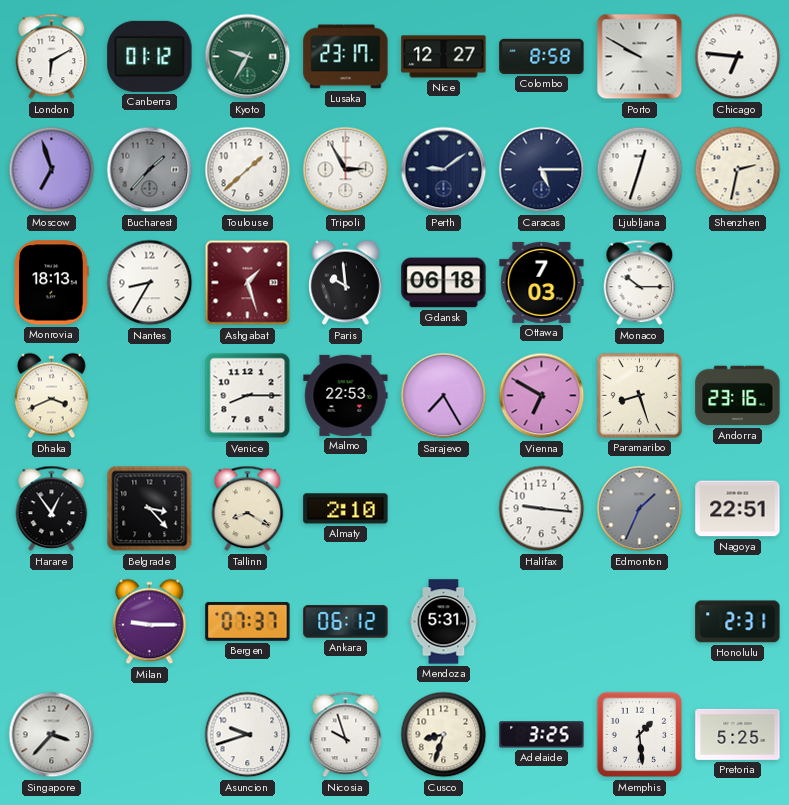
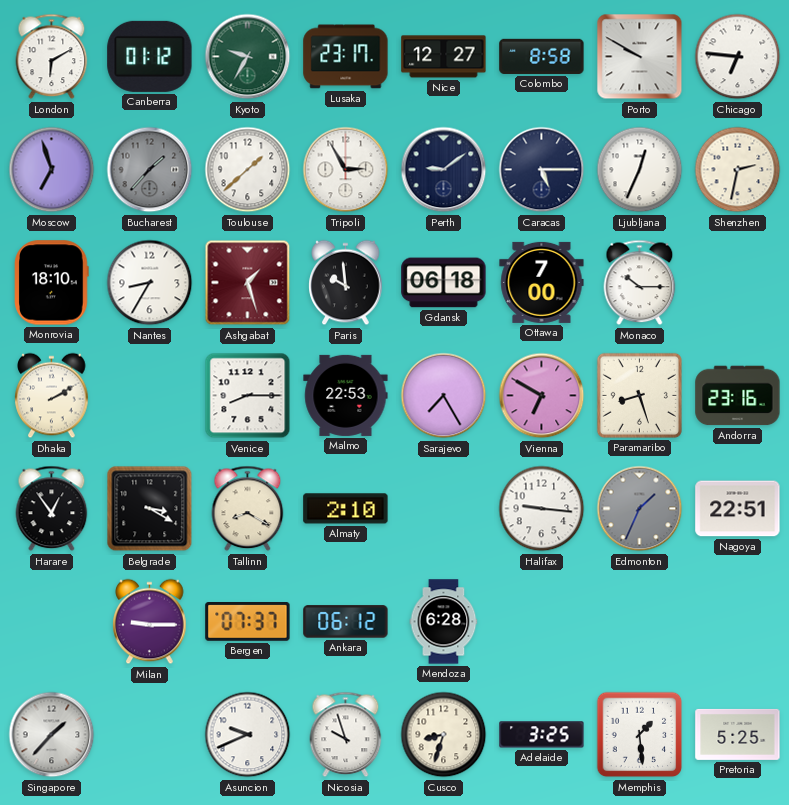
Ljubljana: 12:33 -> 12:34 (640, 170)
Monrovia: 18:13 -> 18:10 (52, 283)
Ottawa: 7:03 -> 7:00 (542, 282)
Dhaka: 3:41 -> 2:10 (52, 396)
Belgrade: 3:23 -> 3:20 (150, 509)
Mendoza: 5:31 -> 6:28 (444, 622)
Honolulu: 2:31 -> none (738, 622)
Singapore: 3:37 -> 1:37 (52, 735)
Asuncion: 9:42 -> 9:41 (248, 735)
